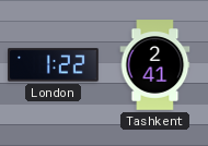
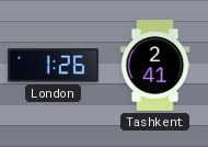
London: 1:22 -> 1:26 (54, 66)
